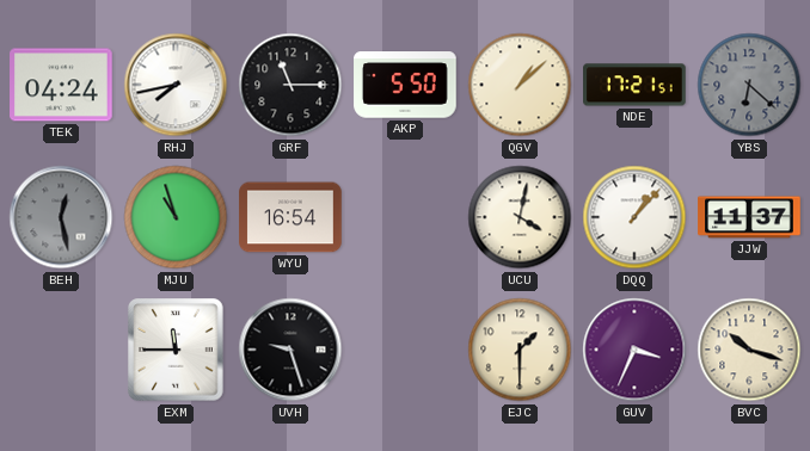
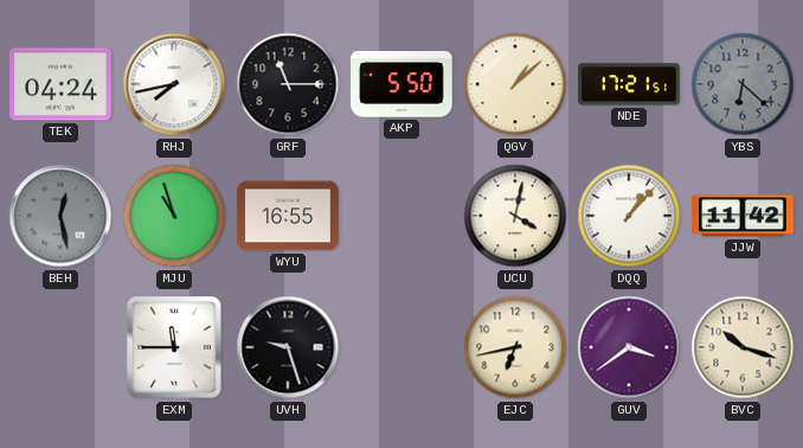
WYU: 16:54 -> 16:55 (288, 216)
JJW: 11:37 -> 11:42 (743, 216)
EJC: 1:30 -> 6:43 (515, 347)
GUV: 3:34 -> 3:39 (629, 347)
